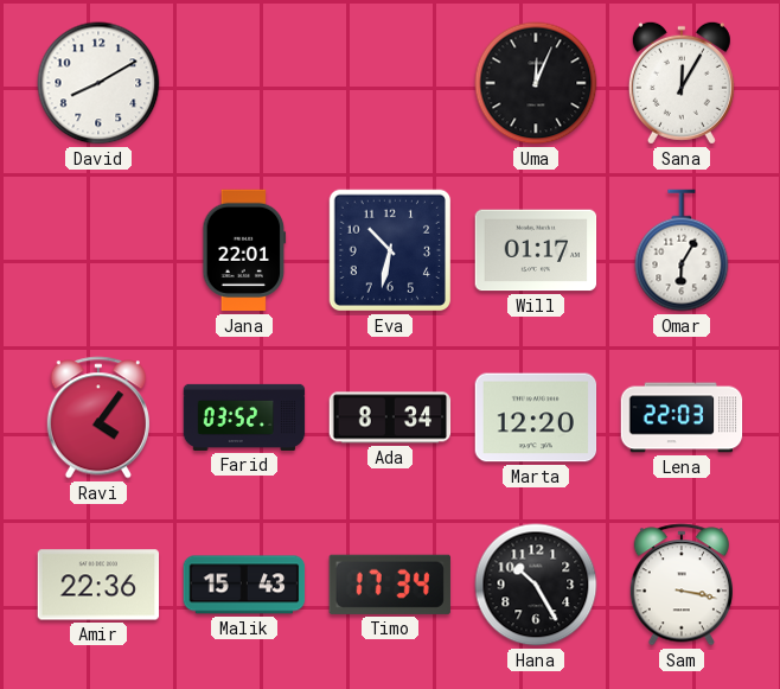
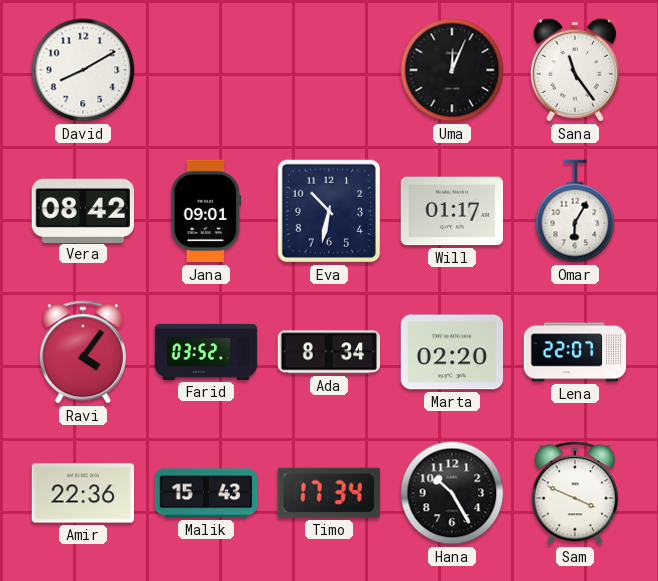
Sana: 12:05 -> 11:24 (575, 70)
Vera: none -> 08:42 (82, 210)
Jana: 22:01 -> 09:01 (206, 211)
Marta: 12:20 -> 02:20 (452, 352)
Lena: 22:03 -> 22:07 (575, 352)
Sam: 3:17 -> 3:49 (575, 493)
